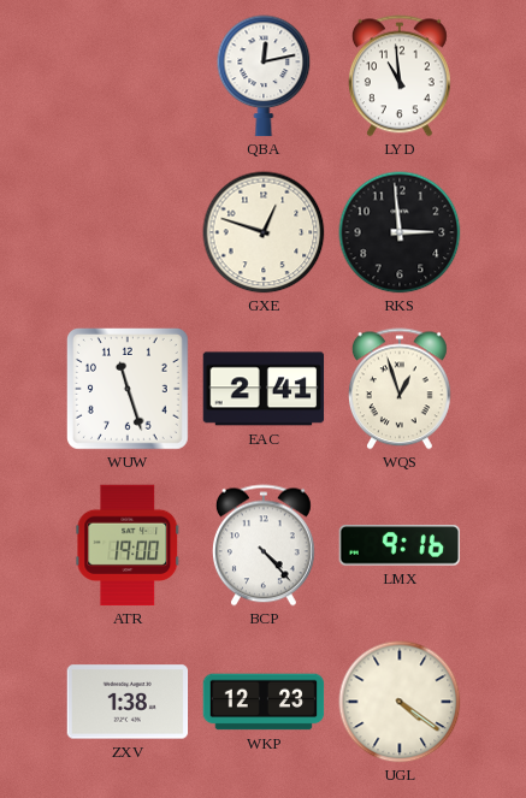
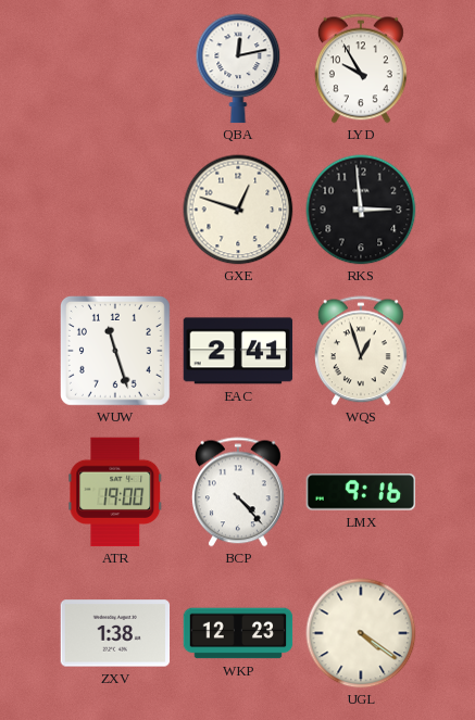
LYD: 10:59 -> 9:55 (361, 68)
